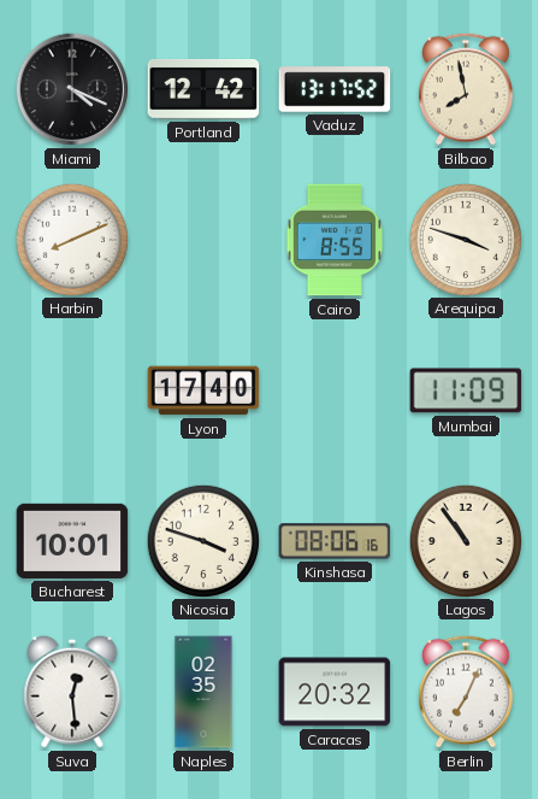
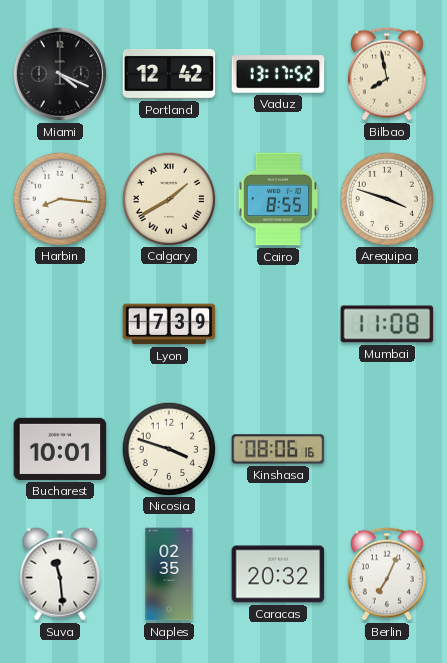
Harbin: 8:11 -> 8:16 (59, 198)
Calgary: none -> 1:40 (168, 198)
Lyon: 17:40 -> 17:39 (169, 324)
Mumbai: 11:09 -> 11:08 (387, 324)
Lagos: 10:54 -> none (465, 540)
Suva: 12:29 -> 11:29 (60, 574)
